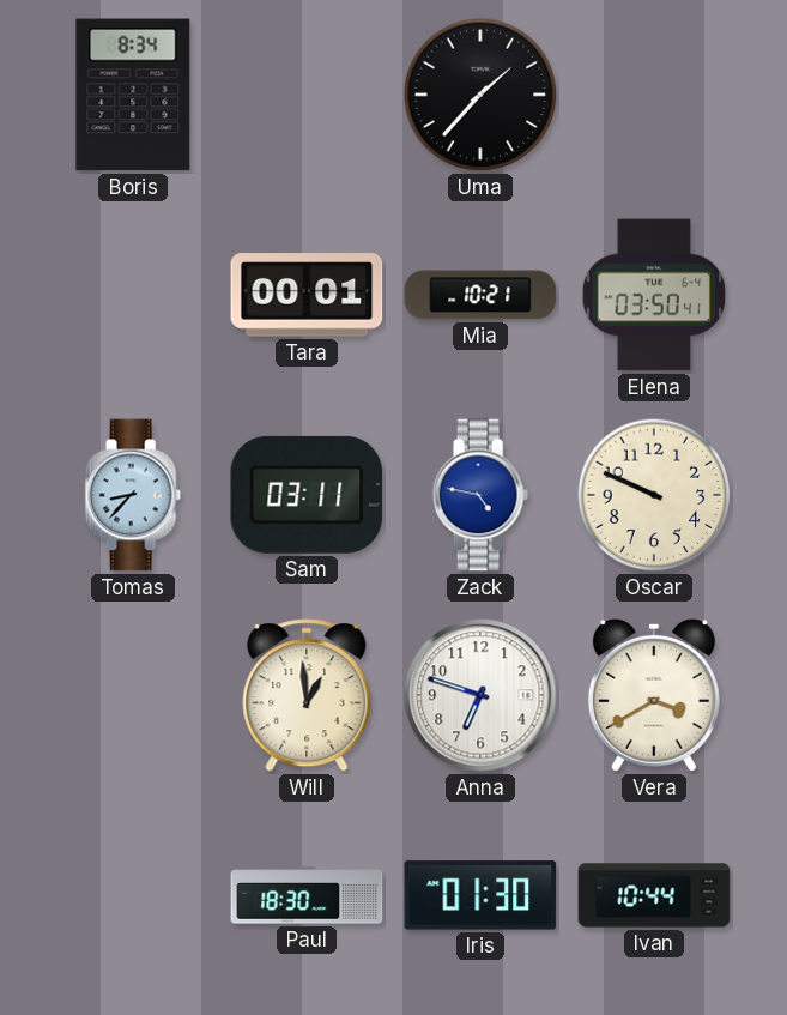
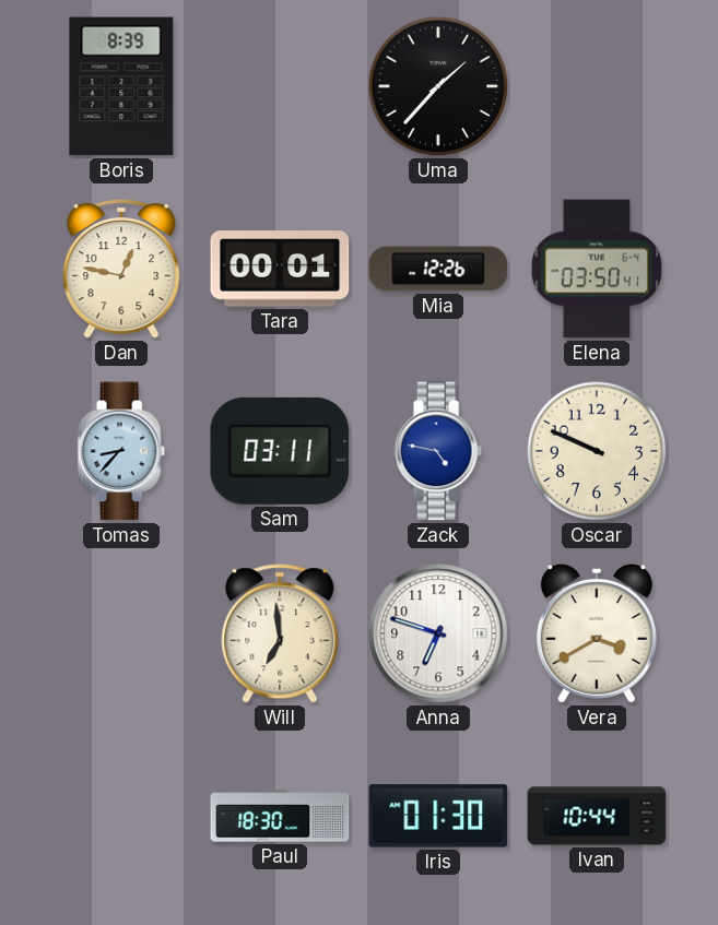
Boris: 8:34 -> 8:39 (121, 86)
Dan: none -> 12:47 (121, 269)
Mia: 10:21 -> 12:26 (438, 269)
Will: 12:59 -> 6:59 (280, 633)
